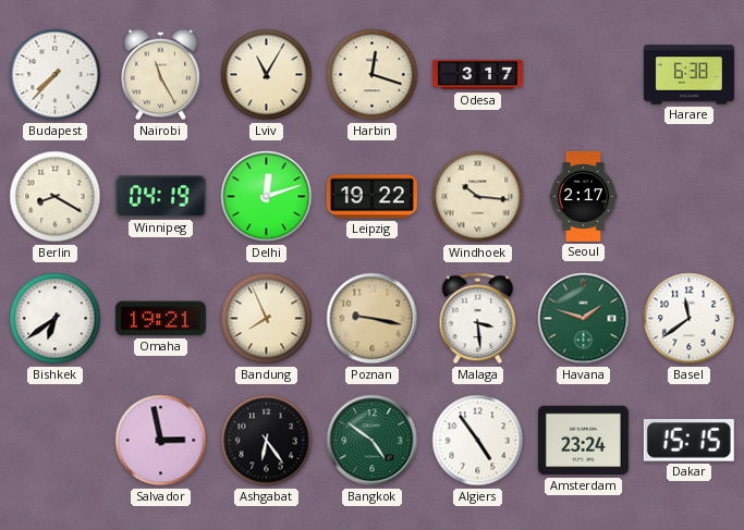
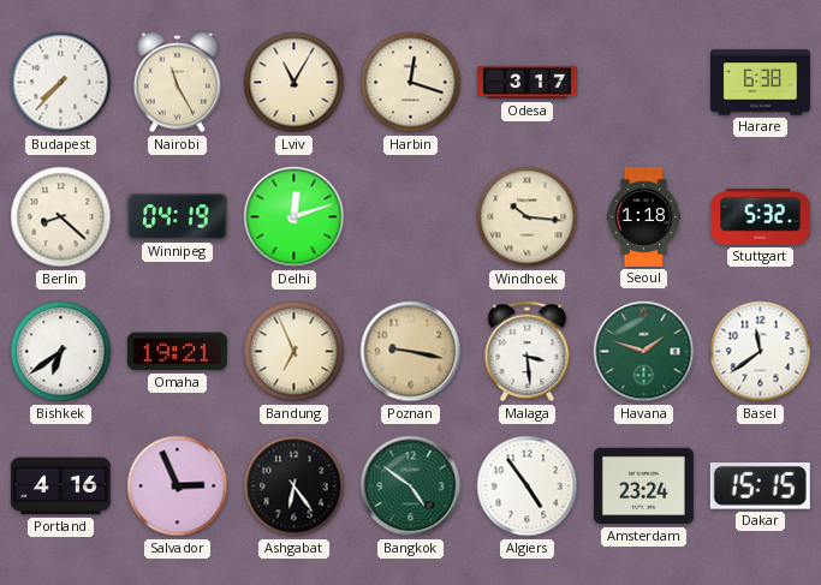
Berlin: 8:20 -> 8:22 (61, 217)
Leipzig: 19:22 -> none (371, 197)
Seoul: 2:17 -> 1:18 (644, 216)
Stuttgart: none -> 5:32 (760, 216)
Bandung: 7:56 -> 6:56 (295, 352)
Portland: none -> 4:16 (60, 486)
Salvador: 2:58 -> 2:56 (178, 486)
